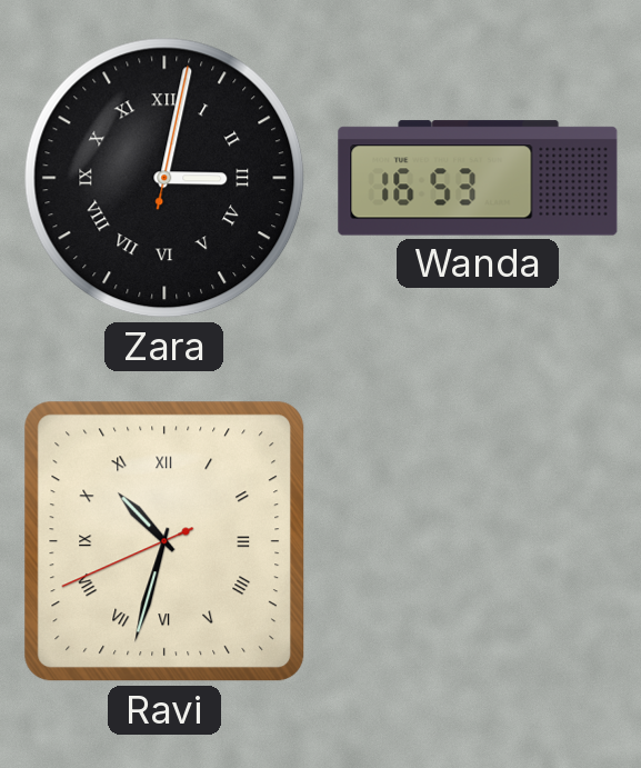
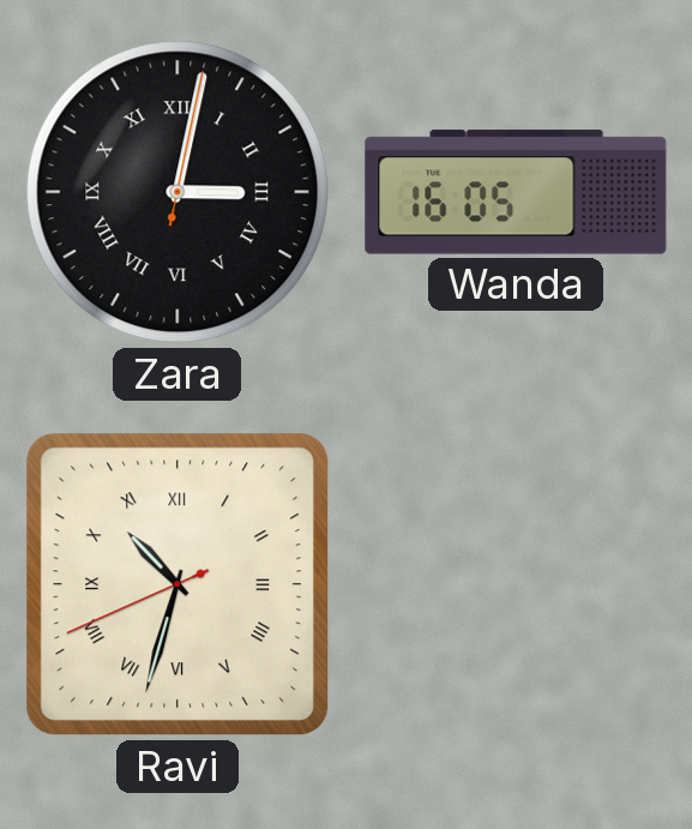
Wanda: 16:53 -> 16:05 (516, 192)
